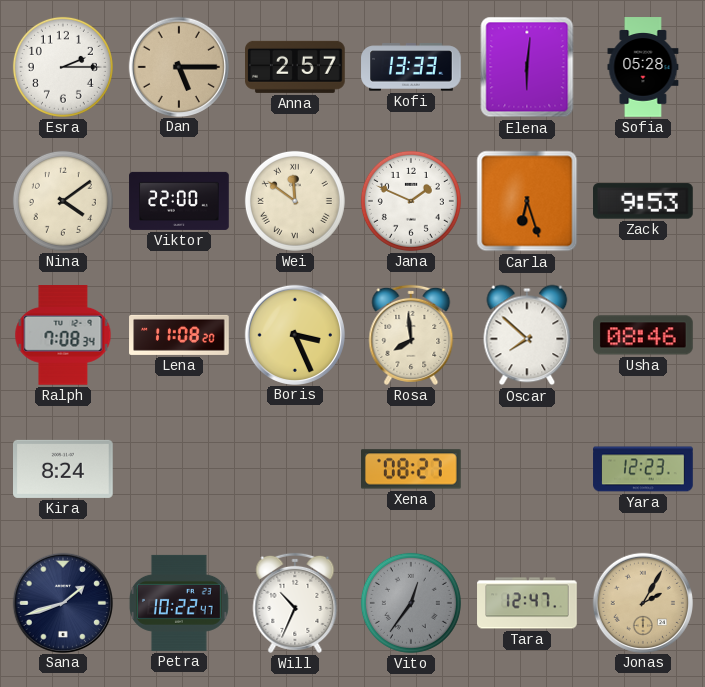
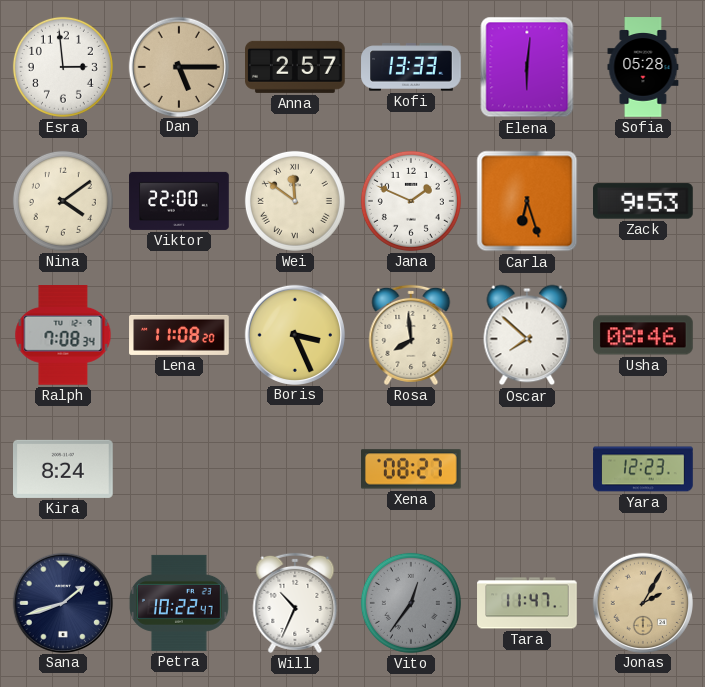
Esra: 2:15 -> 2:59 (63, 67)
Tara: 12:47 -> 11:47 (527, 603)
